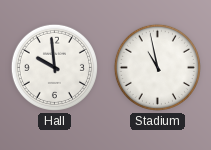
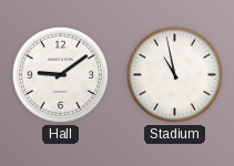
Hall: 9:59 -> 9:09 (60, 74)
